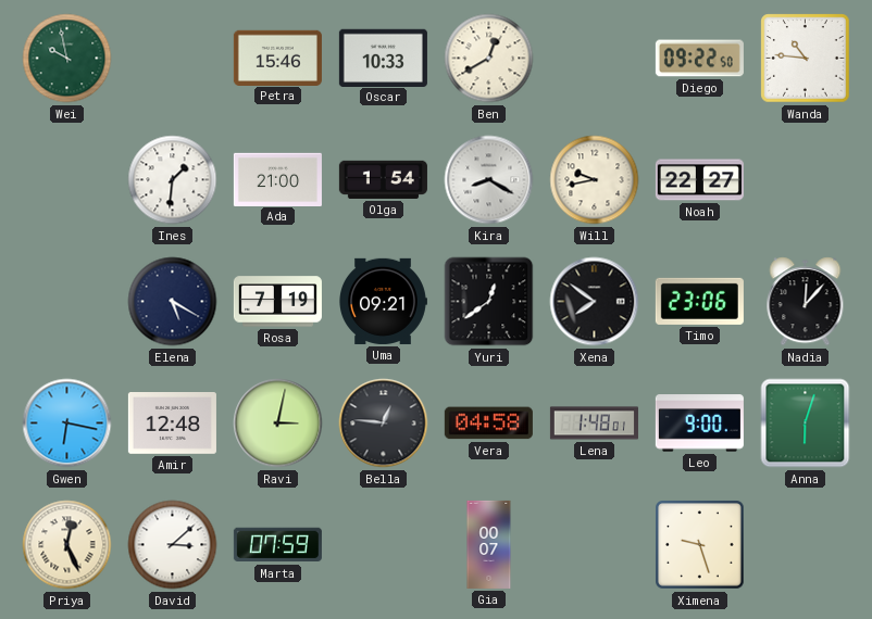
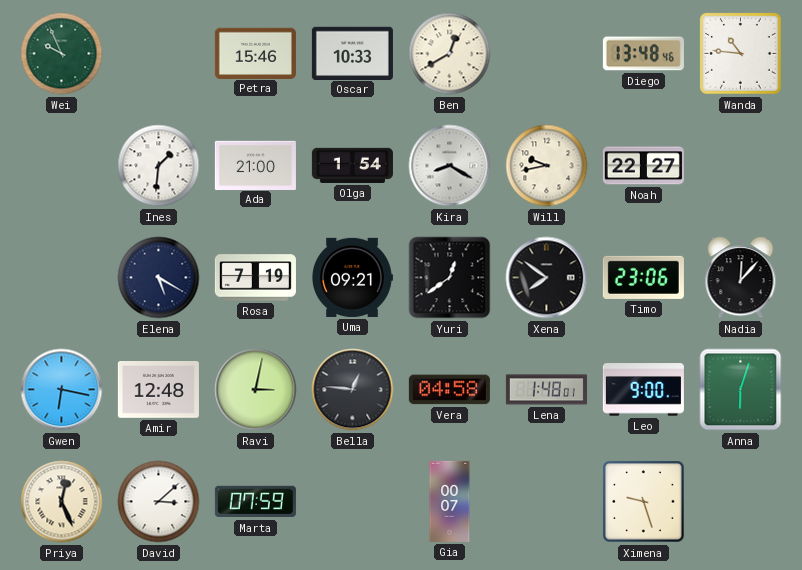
Wei: 9:58 -> 9:56 (62, 54)
Diego: 09:22 -> 13:48 (643, 54)
